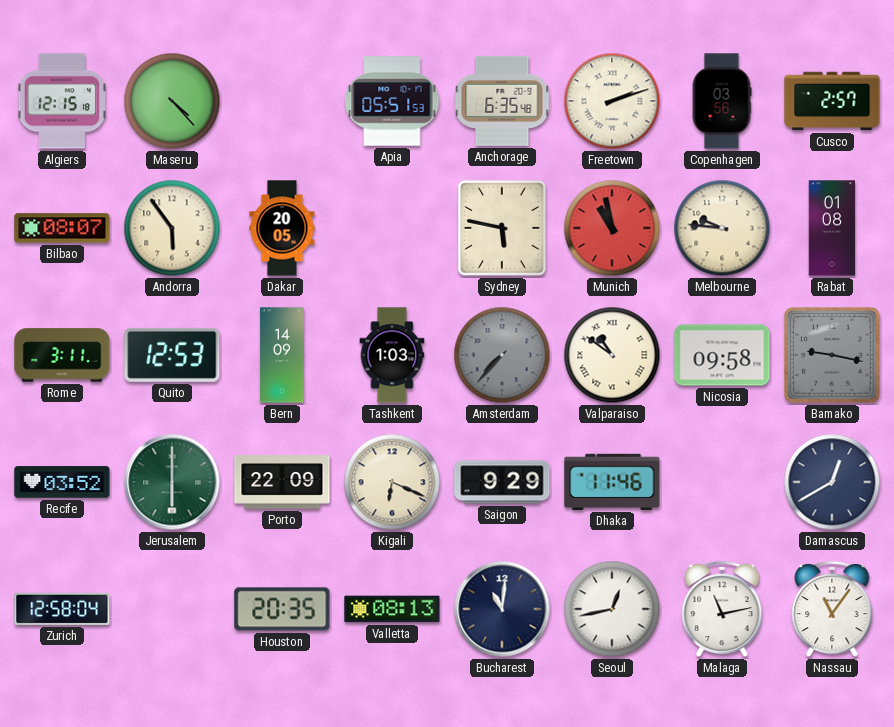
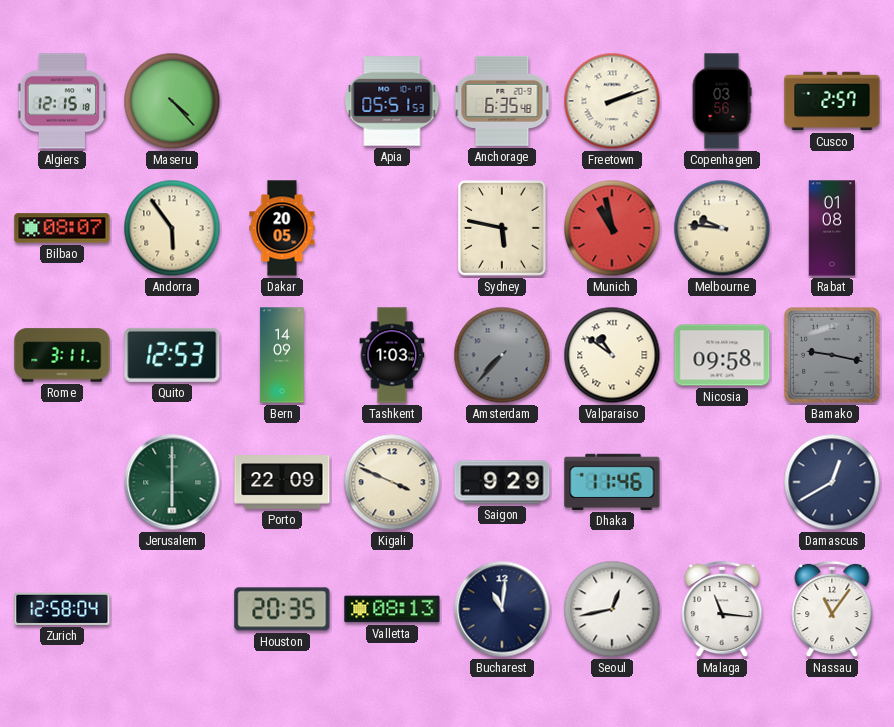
Recife: 03:52 -> none (62, 482)
Kigali: 6:19 -> 3:49 (392, 482)
Malaga: 11:13 -> 11:16 (722, 609)
